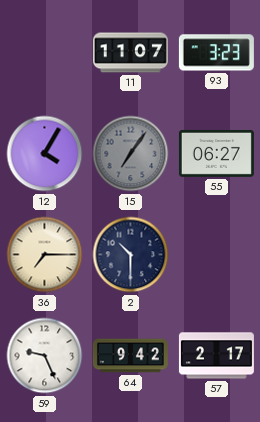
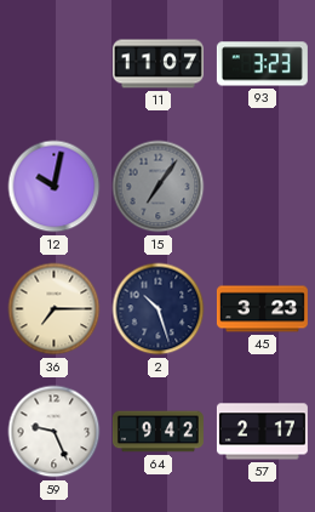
12: 4:05 -> 10:02 (55, 187)
55: 06:27 -> none (216, 153)
2: 10:30 -> 10:27 (159, 309)
45: none -> 3:23 (262, 309)
